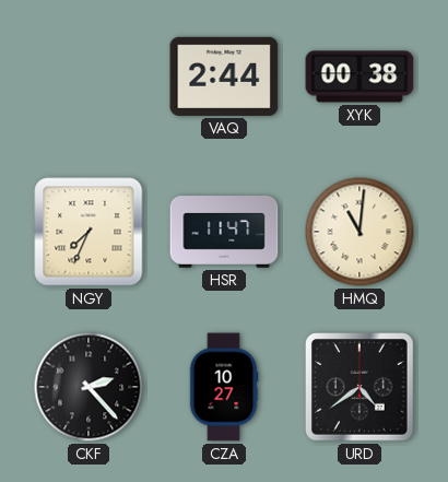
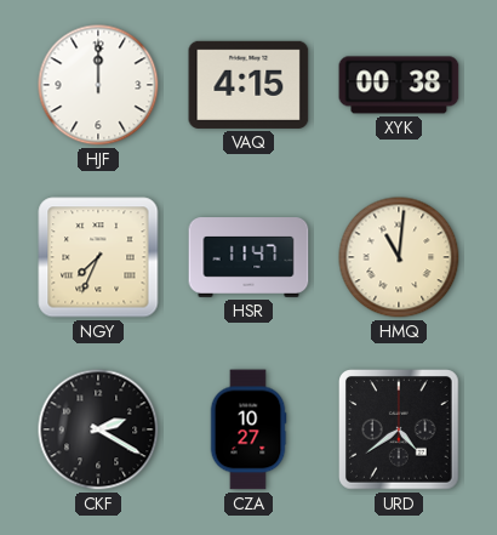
HJF: none -> 12:00 (98, 85)
VAQ: 2:44 -> 4:15 (248, 85)
CKF: 2:23 -> 2:20 (98, 429)
